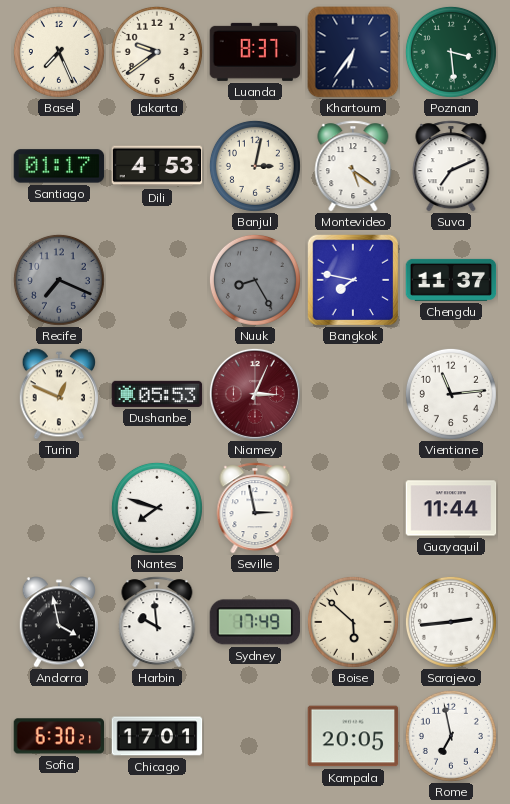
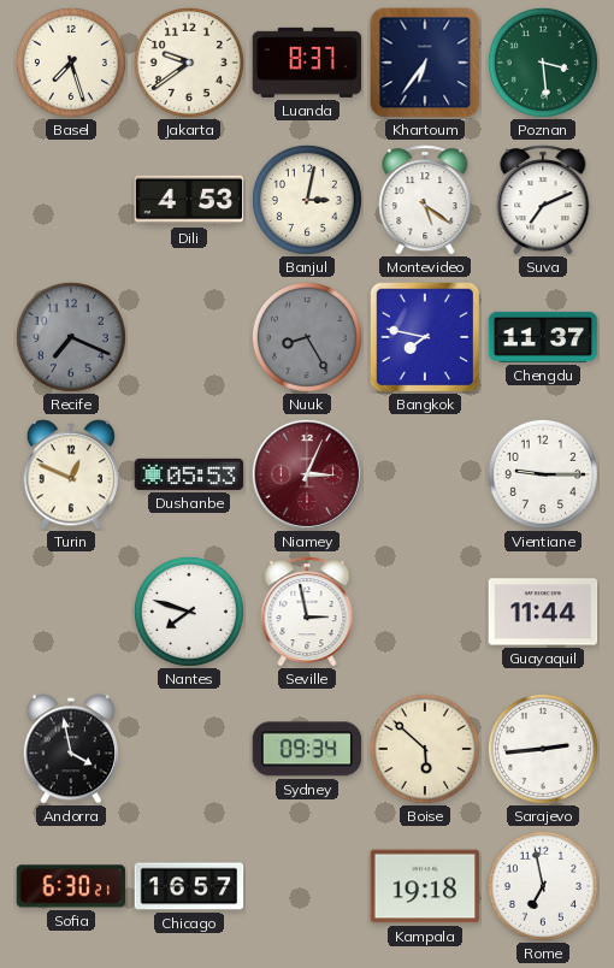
Basel: 7:26 -> 7:27 (71, 63)
Santiago: 01:17 -> none (59, 166)
Vientiane: 11:14 -> 9:15 (543, 474)
Harbin: 9:59 -> none (157, 622)
Sydney: 17:49 -> 09:34 (307, 749)
Chicago: 17:01 -> 16:57 (189, 886)
Kampala: 20:05 -> 19:18 (425, 886)
